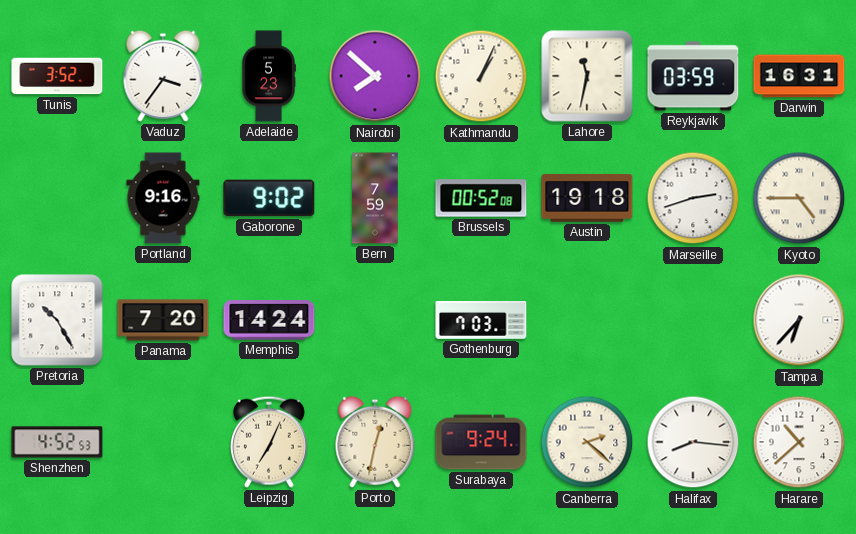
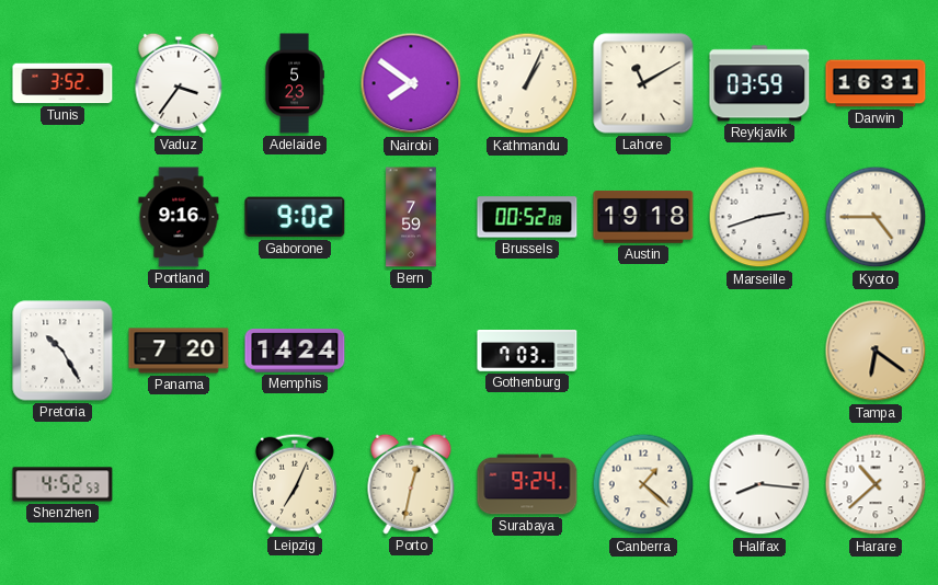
Nairobi: 7:52 -> 7:51 (411, 83)
Lahore: 11:32 -> 11:10 (643, 83)
Tampa: 6:37 -> 6:21 (876, 351)
Tampa dial: white -> champagne (876, 351)
Canberra: 2:22 -> 1:22 (643, 484)
